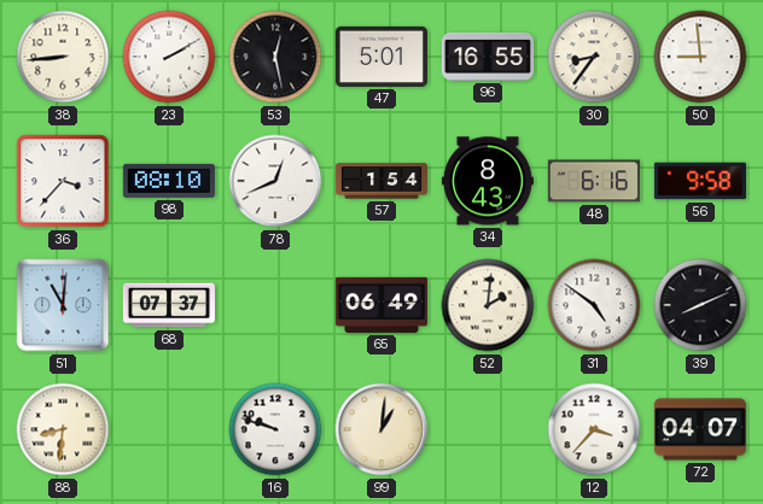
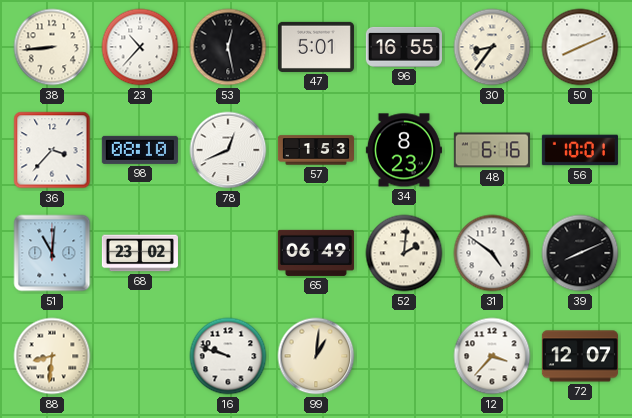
23: 2:10 -> 10:37 (140, 47)
50: 8:59 -> 8:11 (580, 47)
57: 1:54 -> 1:53 (315, 150)
34: 8:43 -> 8:23 (404, 150)
56: 9:58 -> 10:01 (580, 150)
68: 07:37 -> 23:02 (140, 253)
72: 04:07 -> 12:07 (580, 356)
